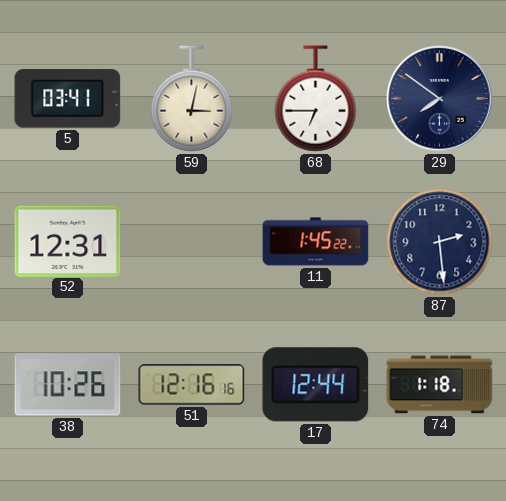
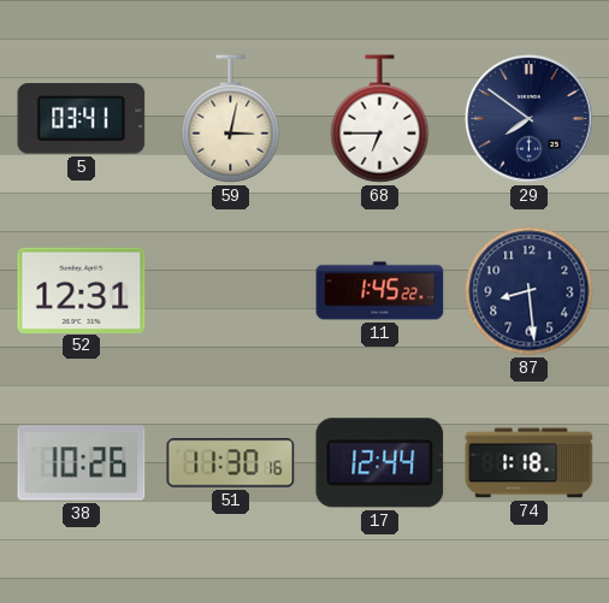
87: 2:29 -> 8:29 (530, 291)
51: 12:16 -> 11:30 (231, 463)
